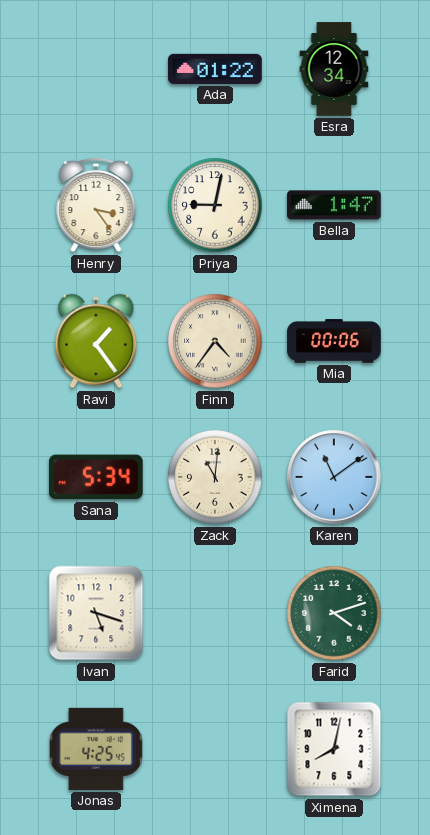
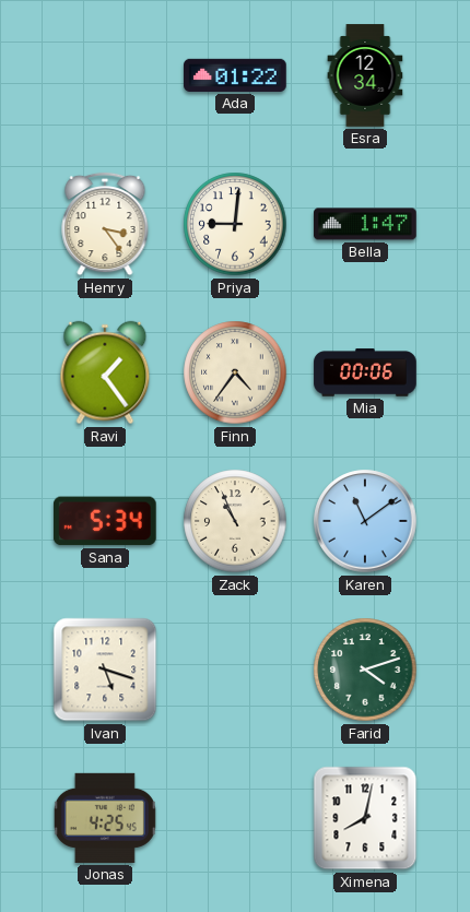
Priya: 9:02 -> 9:01 (235, 224)
Zack: 11:01 -> 10:56 (235, 521)
